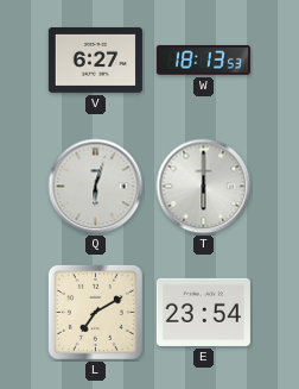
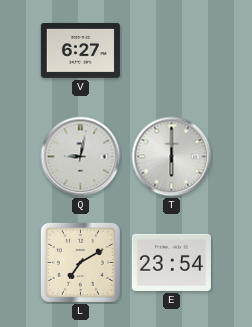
W: 18:13 -> none (203, 61)
Q: 6:03 -> 9:02 (81, 157)
